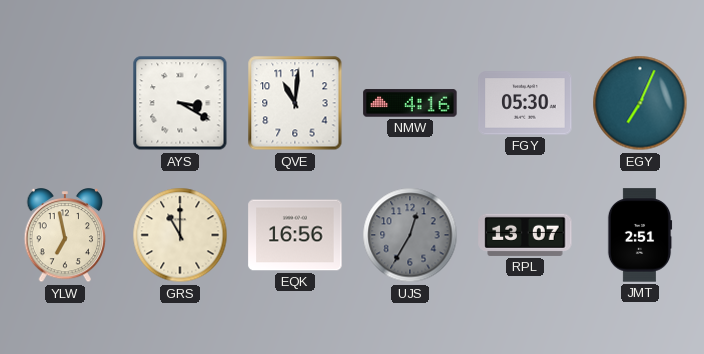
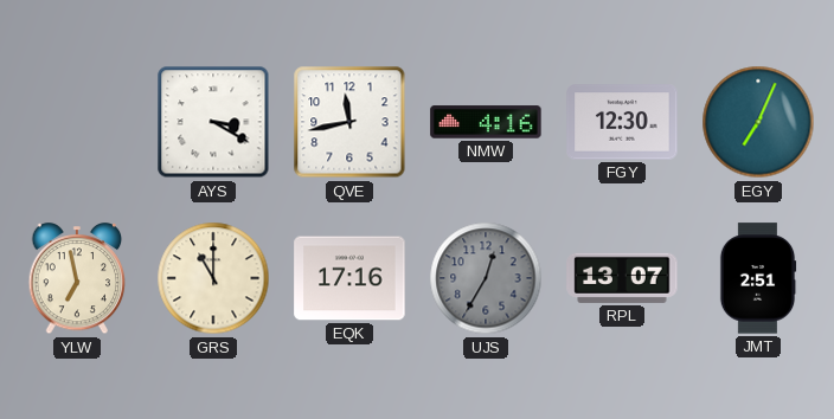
QVE: 11:01 -> 11:43 (349, 122)
FGY: 05:30 -> 12:30 (622, 122)
EQK: 16:56 -> 17:16 (349, 278)
